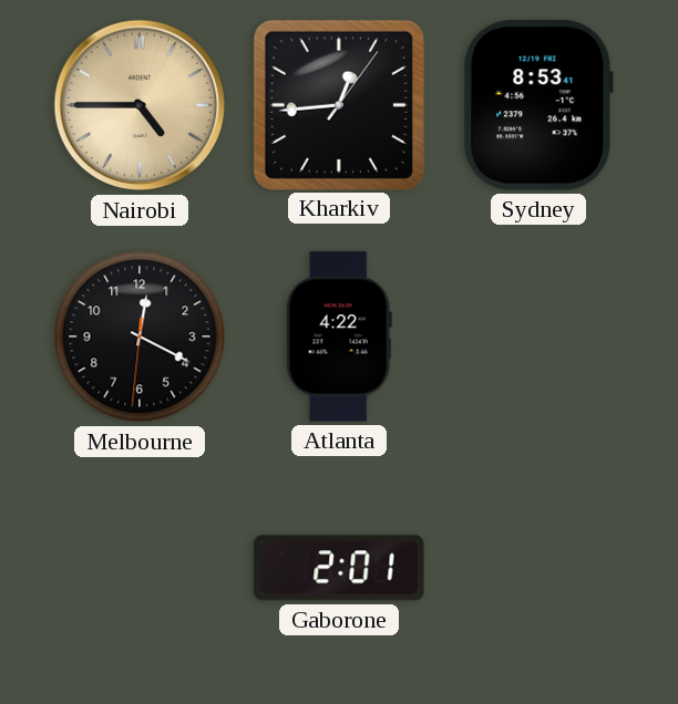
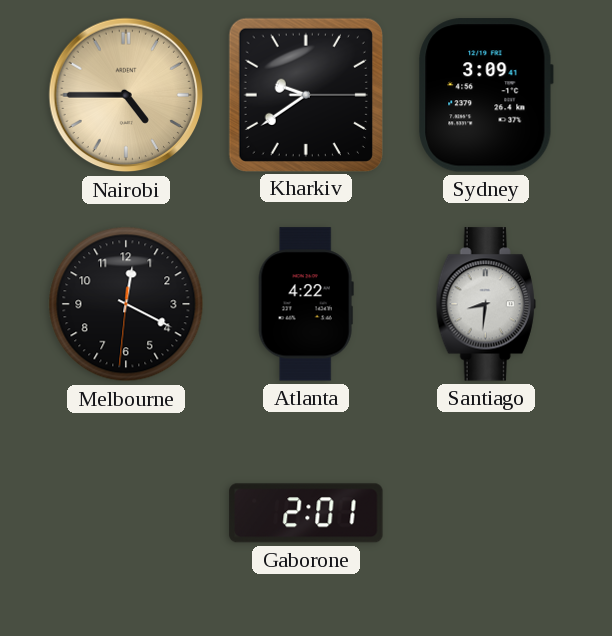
Kharkiv: 12:44 -> 9:39 (305, 94)
Sydney: 8:53 -> 3:09 (486, 95)
Santiago: none -> 8:31 (486, 304)
